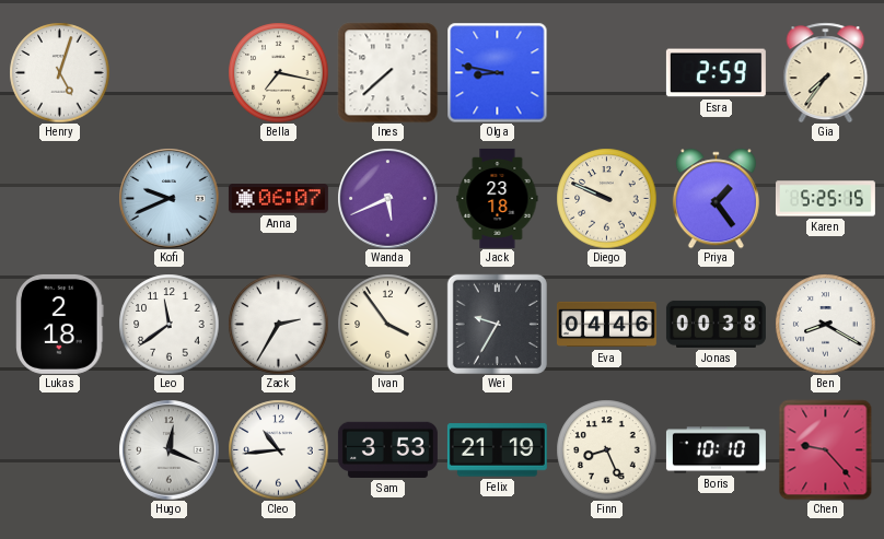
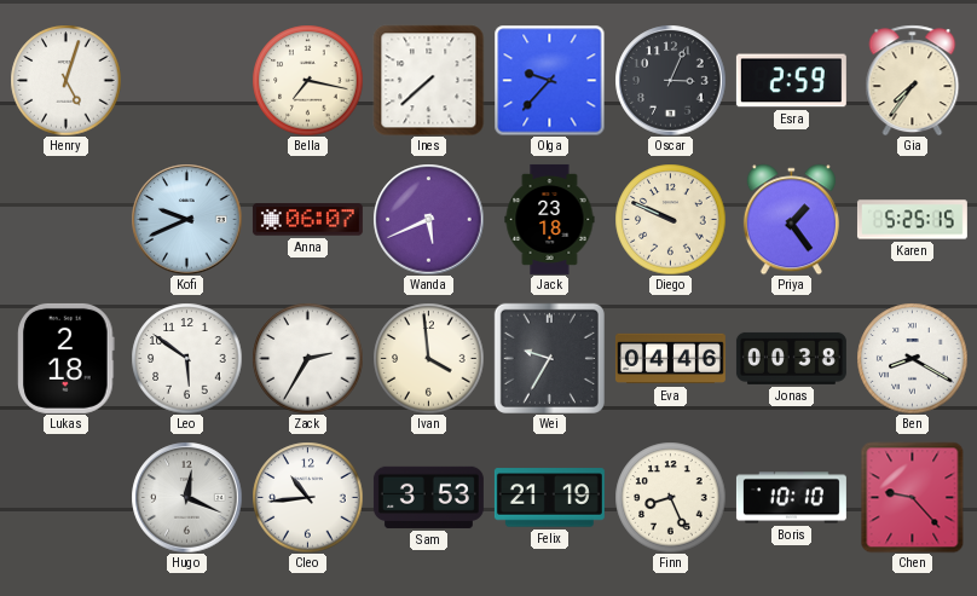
Olga: 8:47 -> 9:37 (549, 80)
Oscar: none -> 3:04 (670, 80)
Leo: 11:39 -> 5:51 (186, 358)
Ivan: 3:54 -> 3:59 (428, 358)
